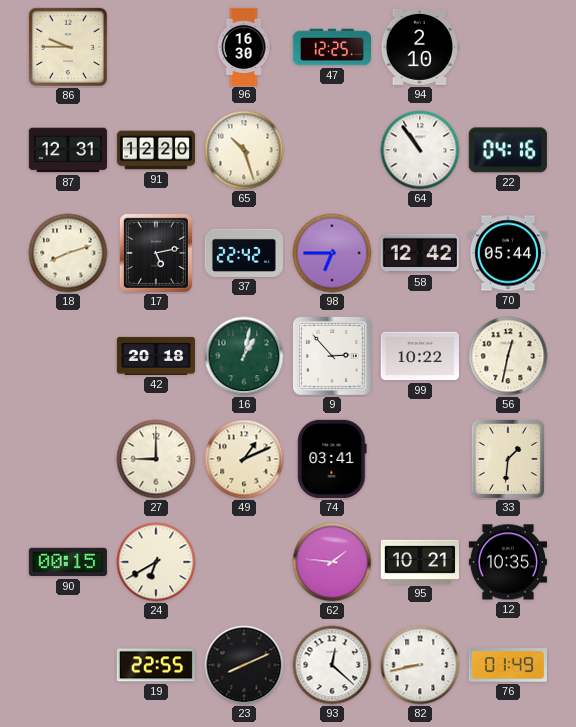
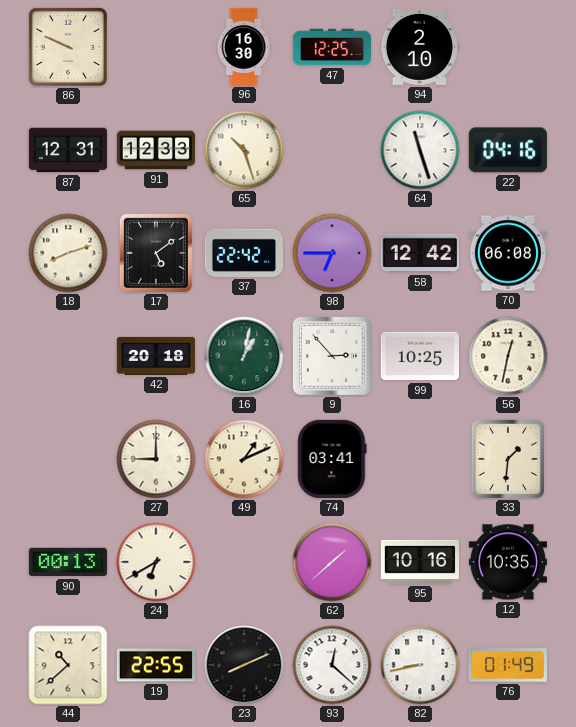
86: 9:45 -> 9:49 (68, 47)
91: 12:20 -> 12:33 (155, 150)
64: 10:54 -> 11:27 (420, 150)
17: 5:13 -> 5:09 (156, 253)
70: 05:44 -> 06:08 (508, 253)
99: 10:22 -> 10:25 (420, 356)
90: 00:15 -> 00:13 (68, 562)
62: 1:46 -> 1:38 (332, 562)
95: 10:21 -> 10:16 (420, 562)
44: none -> 10:38 (68, 665)
